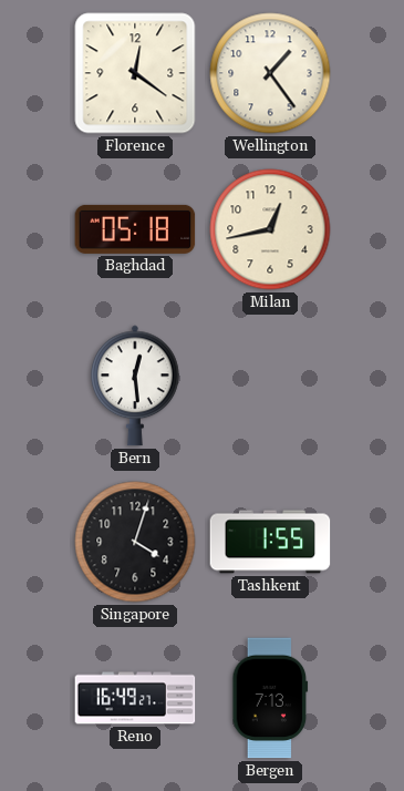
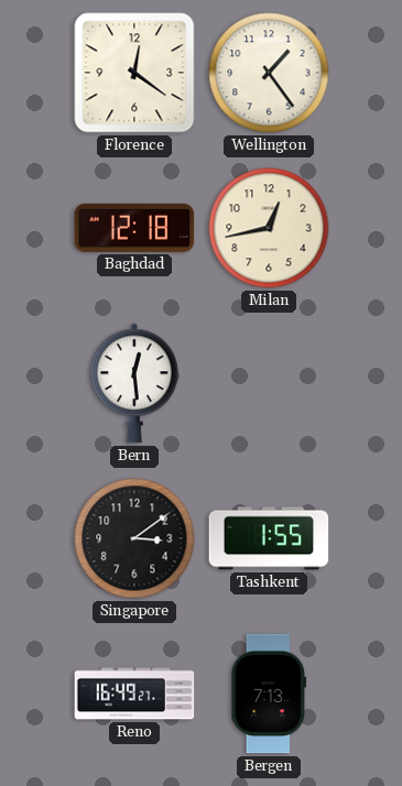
Baghdad: 05:18 -> 12:18 (134, 228)
Singapore: 4:03 -> 3:09 (134, 538)
